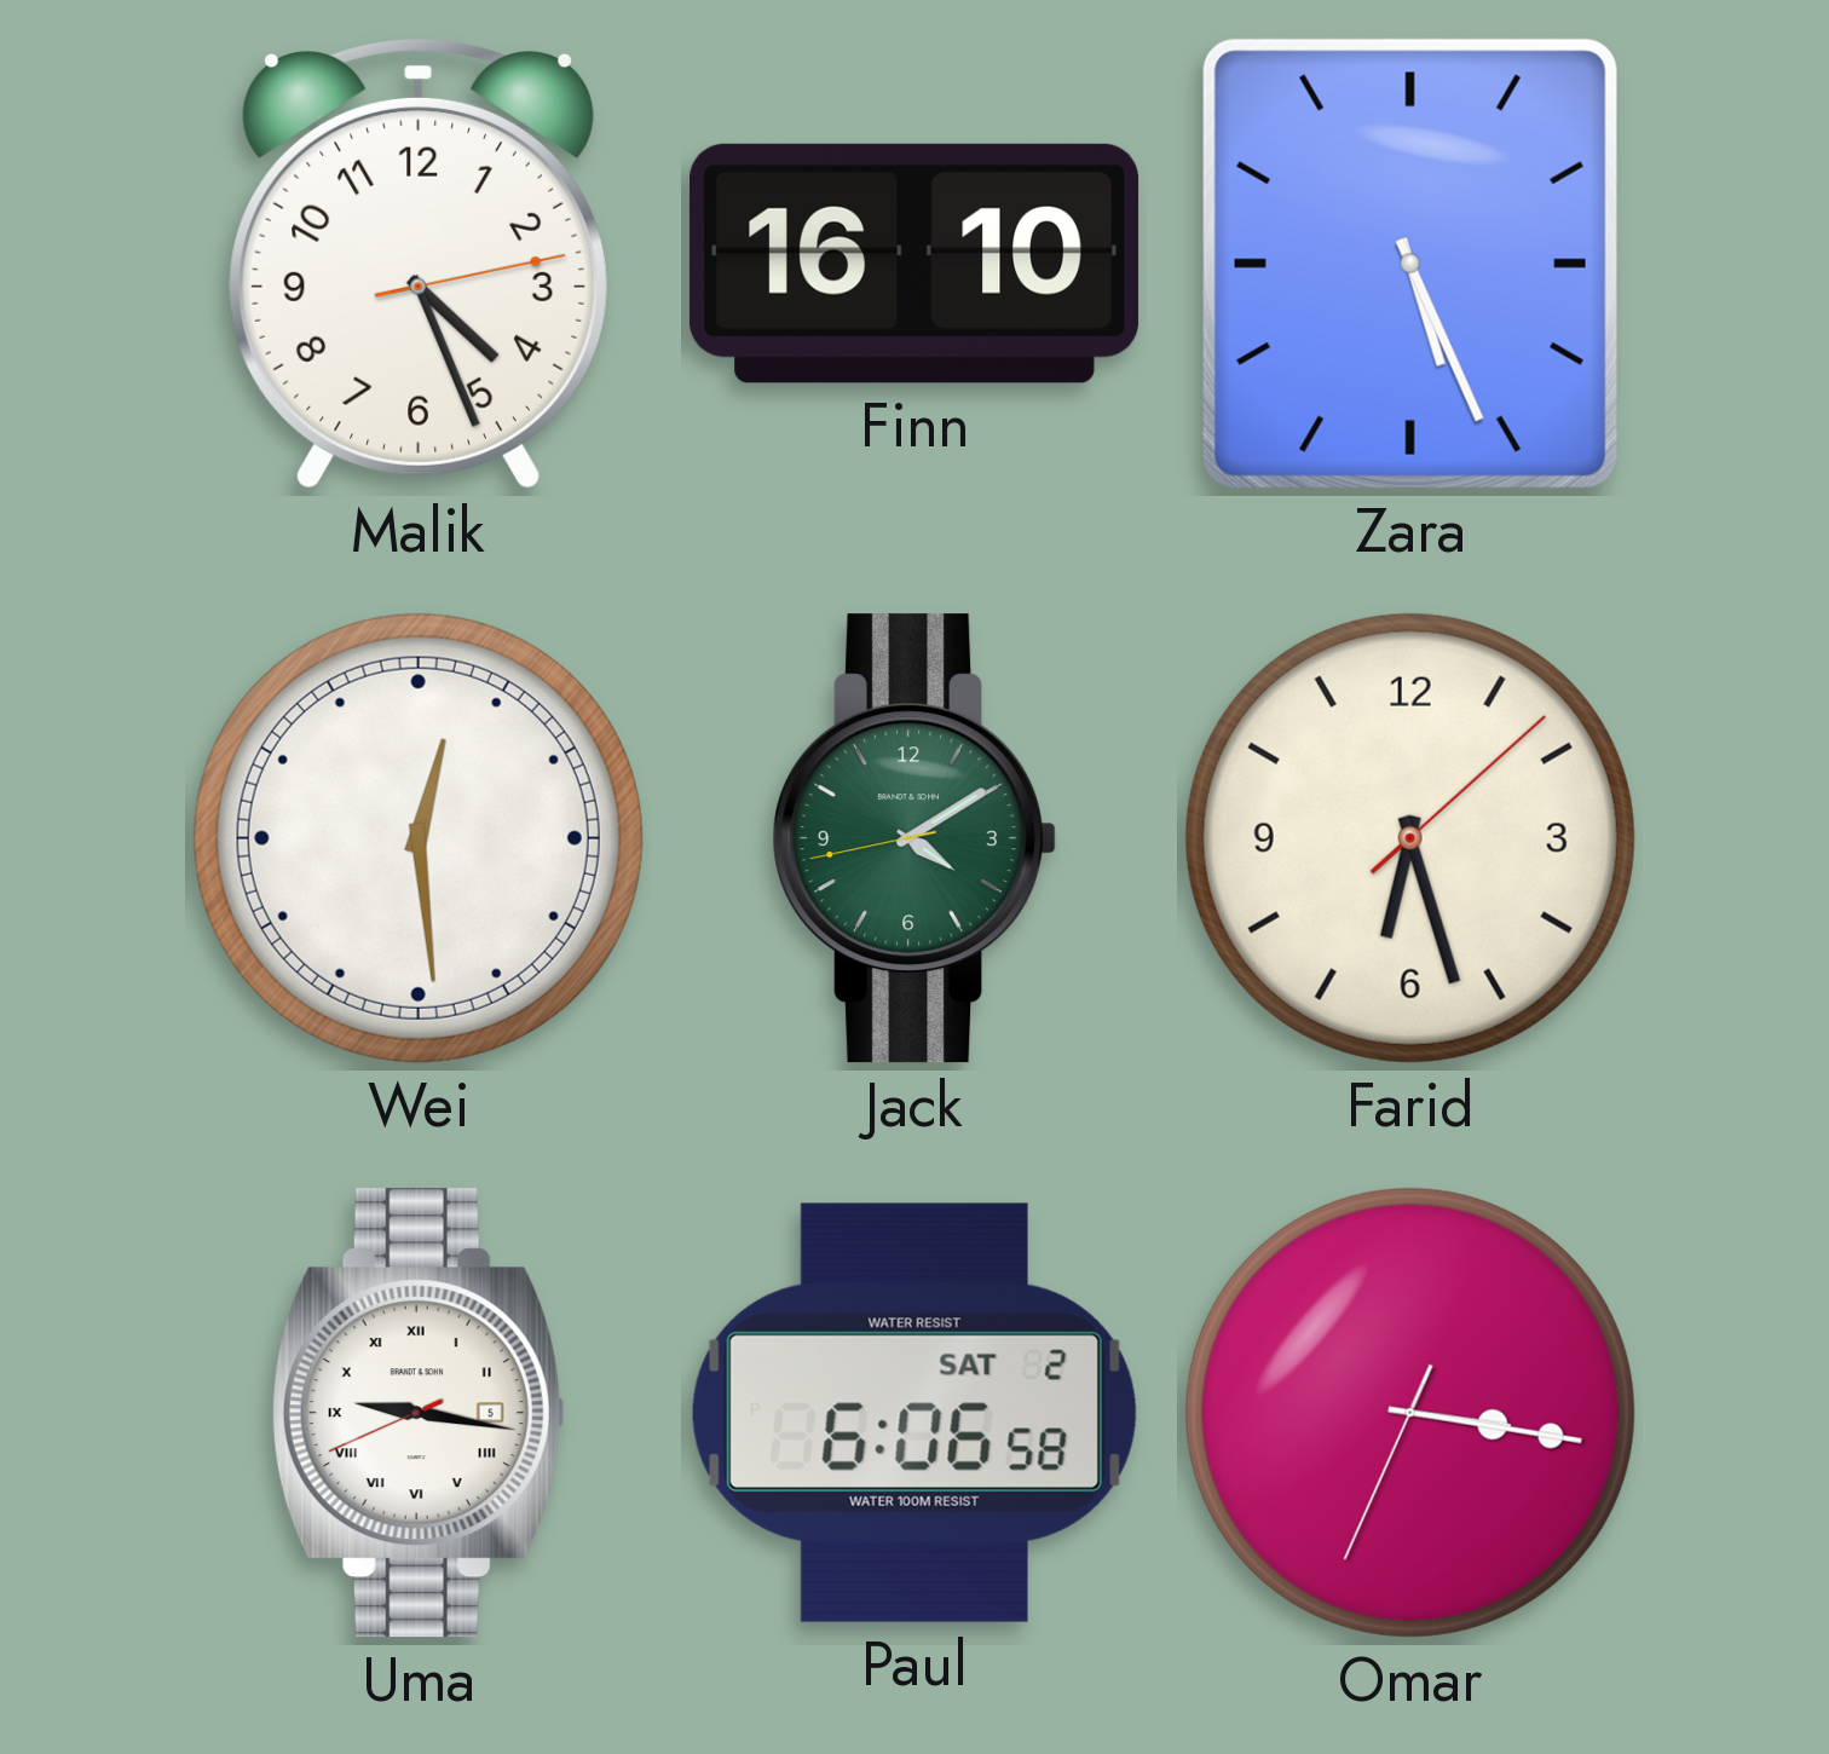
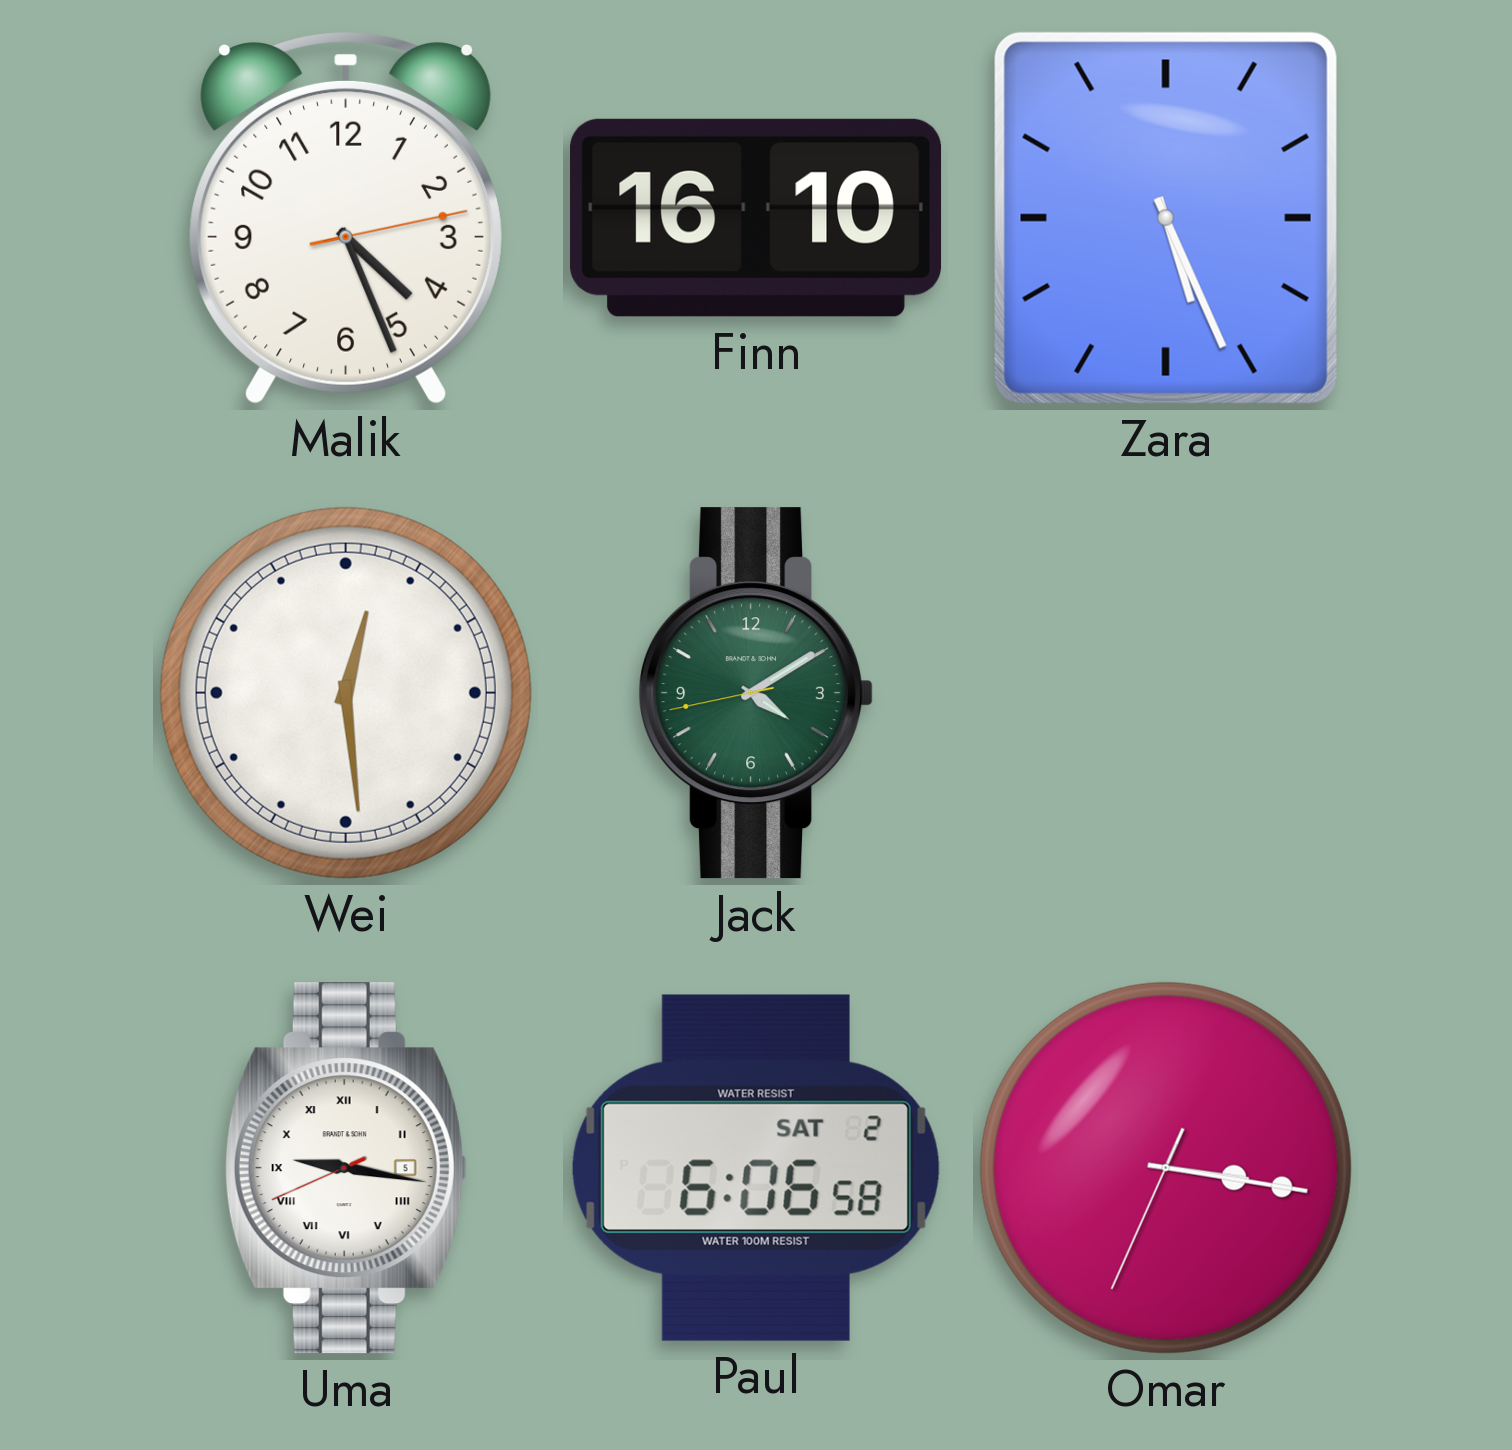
Farid: 6:27 -> none (1410, 838)
